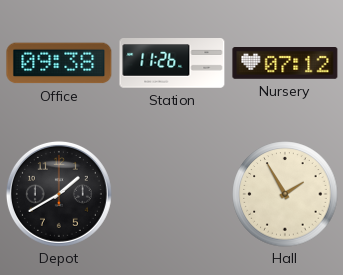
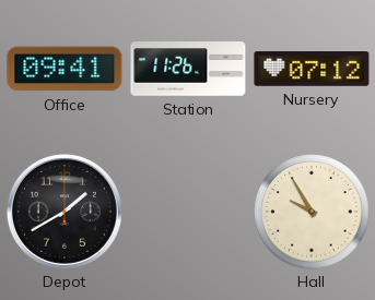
Office: 09:38 -> 09:41 (65, 69)
Hall: 1:55 -> 9:55 (312, 212)
